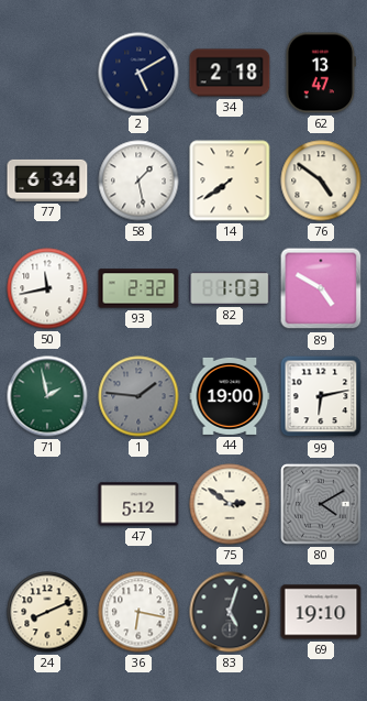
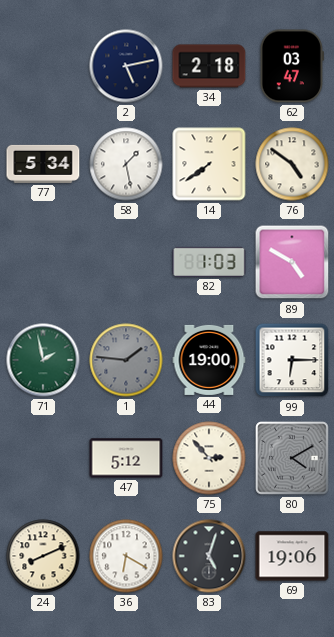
2: 5:10 -> 5:13 (126, 66)
62: 13:47 -> 03:47 (292, 66)
77: 6:34 -> 5:34 (43, 164)
50: 11:43 -> none (47, 288)
93: 2:32 -> none (138, 288)
99: 6:13 -> 6:15 (292, 360)
75: 2:51 -> 2:53 (209, 458)
36: 6:17 -> 6:20 (126, 556)
69: 19:10 -> 19:06 (292, 556)
